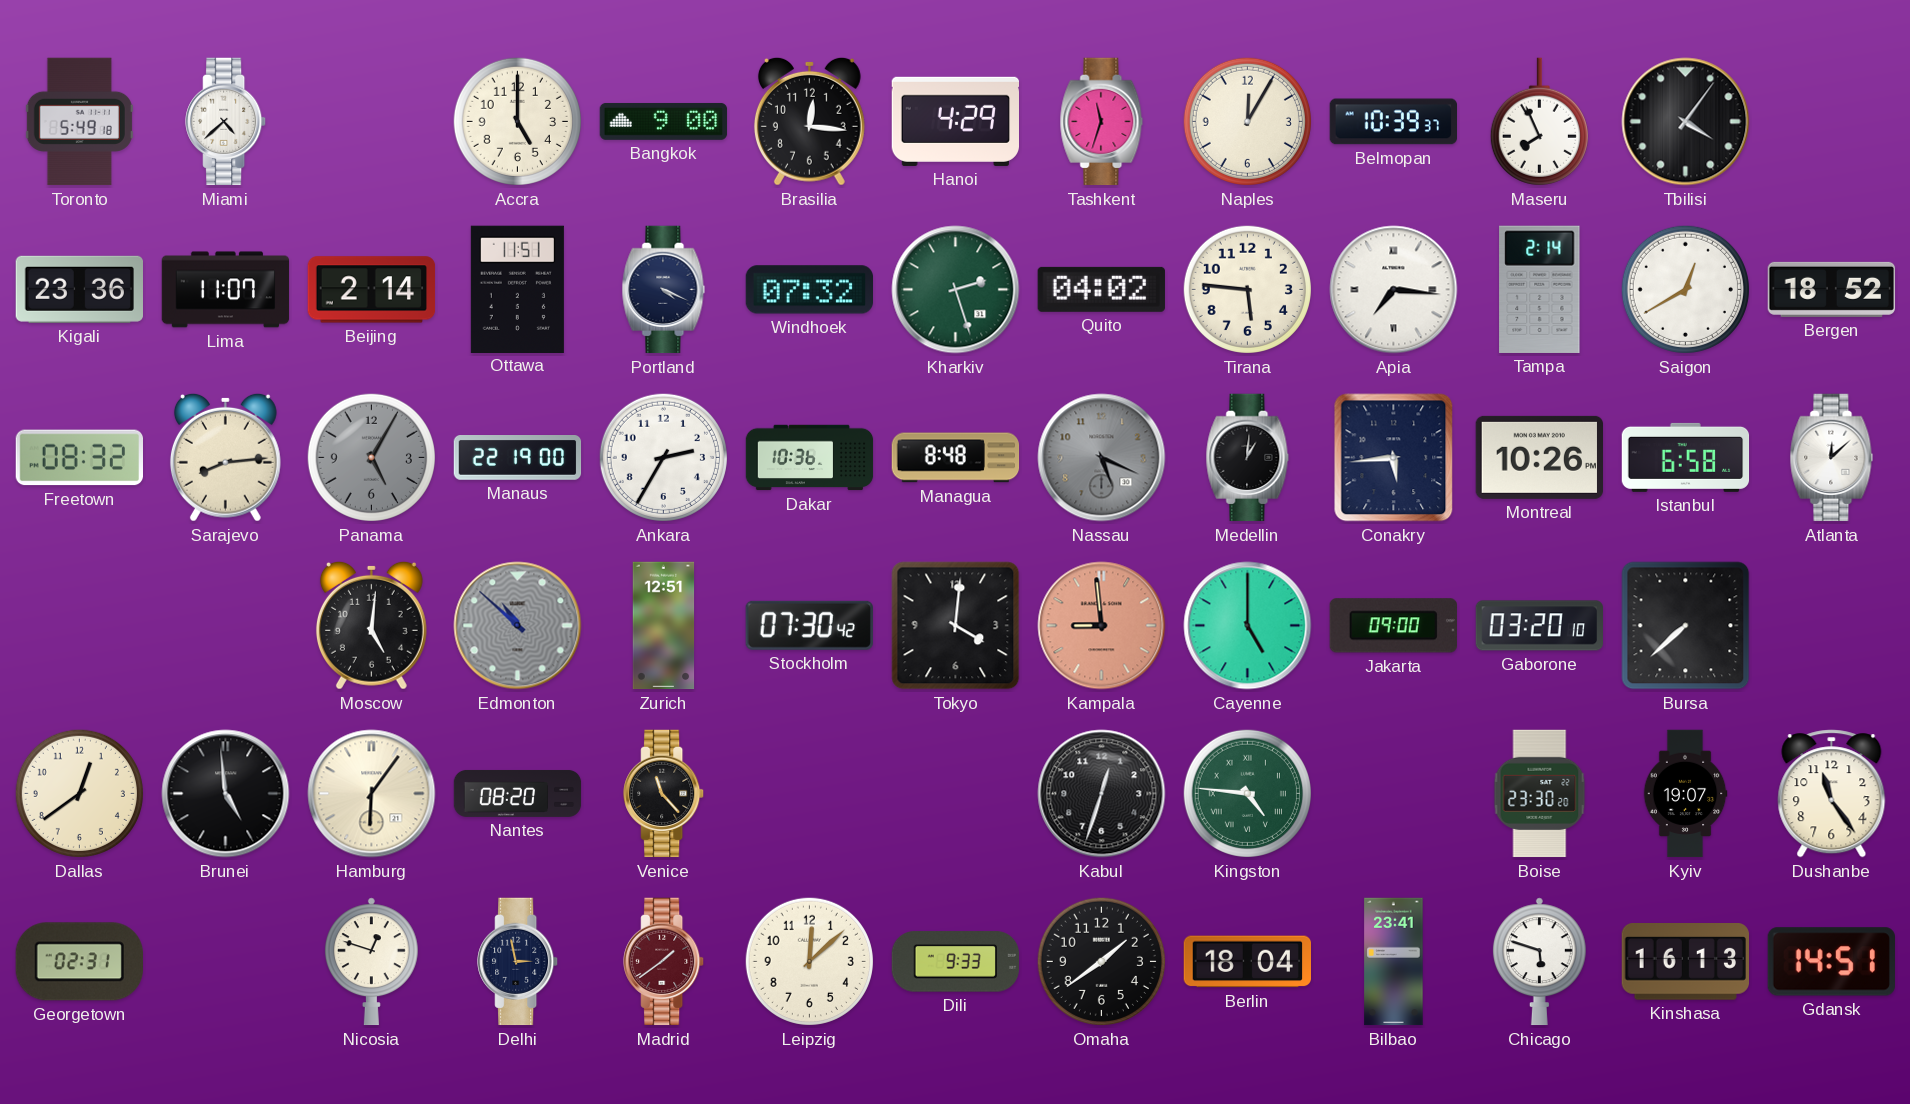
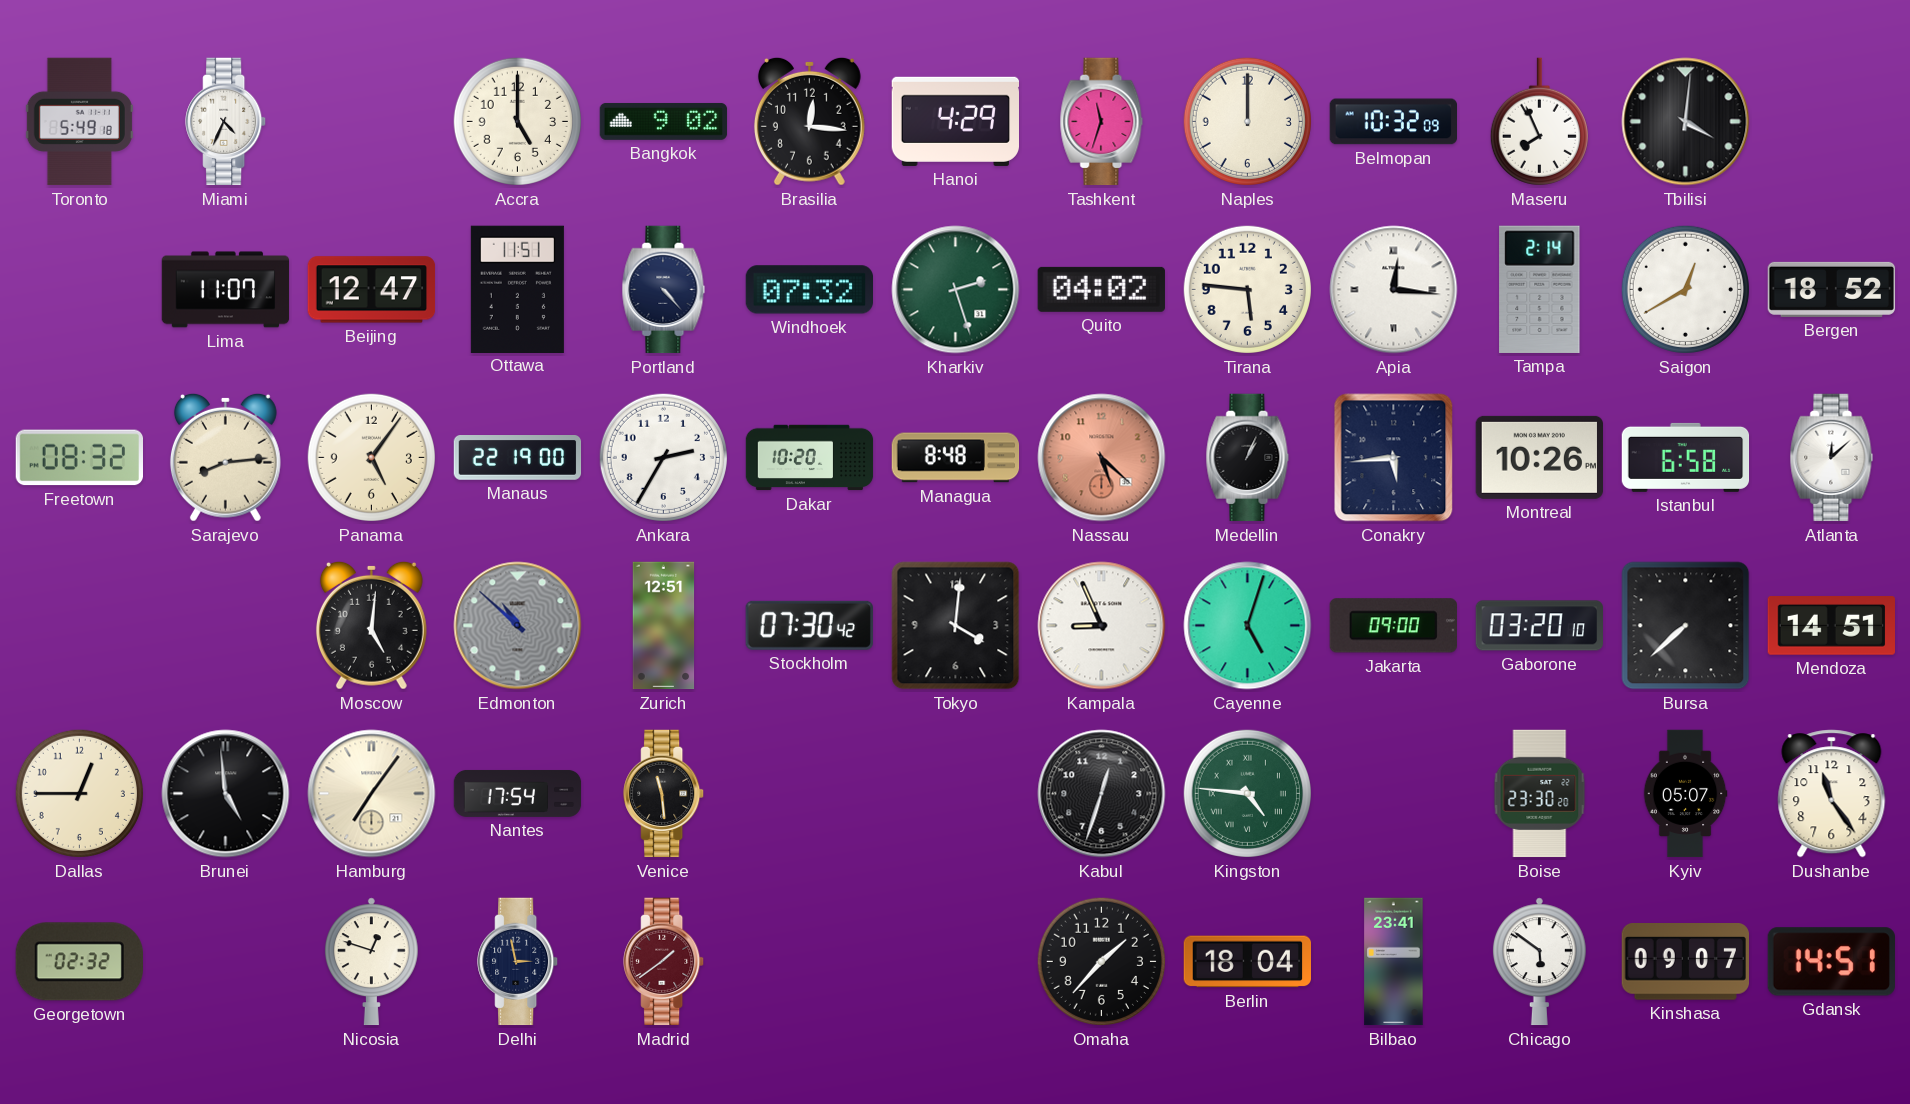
Miami: 4:38 -> 4:34 (226, 122)
Bangkok: 9:00 -> 9:02 (664, 121)
Naples: 12:05 -> 12:00 (1247, 121)
Belmopan: 10:39 -> 10:32 (1393, 122)
Tbilisi: 4:06 -> 4:01 (1686, 122)
Kigali: 23:36 -> none (79, 289)
Beijing: 2:14 -> 12:47 (372, 290)
Portland: 4:19 -> 4:23 (664, 290)
Apia: 7:16 -> 12:16 (1394, 290)
Panama: 5:05 -> 5:06 (371, 457)
Panama dial: grey -> cream (371, 457)
Dakar: 10:36 -> 10:20 (810, 458)
Nassau: 5:19 -> 5:22 (1102, 458)
Nassau dial: grey -> salmon (1102, 458)
Medellin: 1:01 -> 1:04 (1248, 458)
Kampala: 8:59 -> 8:56 (1102, 626)
Kampala dial: salmon -> white (1102, 626)
Cayenne: 5:00 -> 5:03 (1248, 626)
Mendoza: none -> 14:51 (1831, 626)
Dallas: 12:39 -> 12:45 (79, 793)
Hamburg: 6:06 -> 7:06 (372, 794)
Nantes: 08:20 -> 17:54 (518, 793)
Venice: 11:23 -> 11:29 (664, 794)
Kyiv: 19:07 -> 05:07 (1685, 794)
Georgetown: 02:31 -> 02:32 (79, 962)
Leipzig: 12:08 -> none (809, 961)
Dili: 9:33 -> none (956, 962)
Omaha: 1:39 -> 1:37 (1101, 961)
Chicago: 5:48 -> 5:51 (1539, 962)
Kinshasa: 16:13 -> 09:07 (1685, 962)
